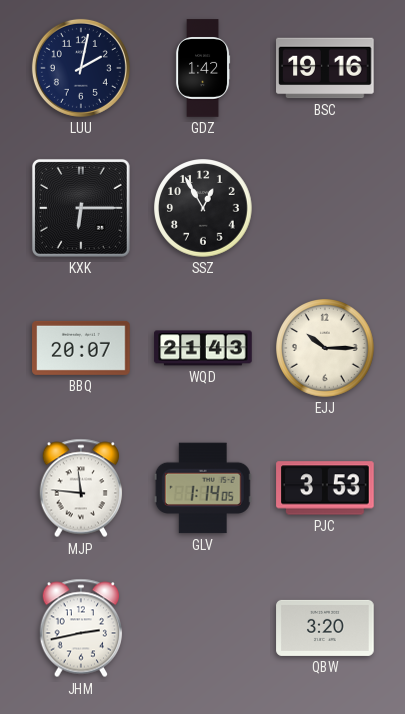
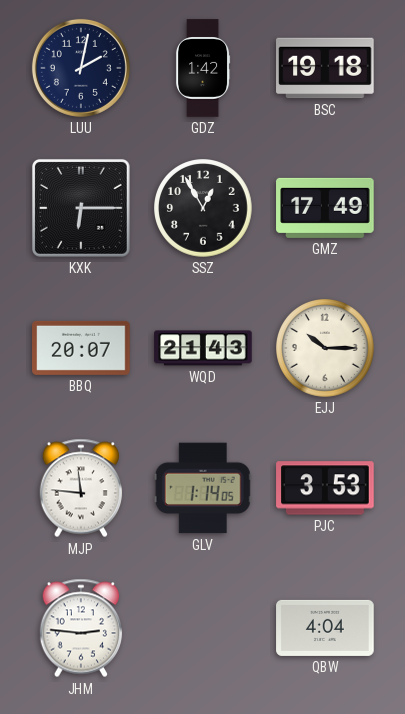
BSC: 19:16 -> 19:18 (325, 68)
GMZ: none -> 17:49 (325, 208)
JHM: 2:43 -> 2:46 (81, 628)
QBW: 3:20 -> 4:04 (325, 628)
